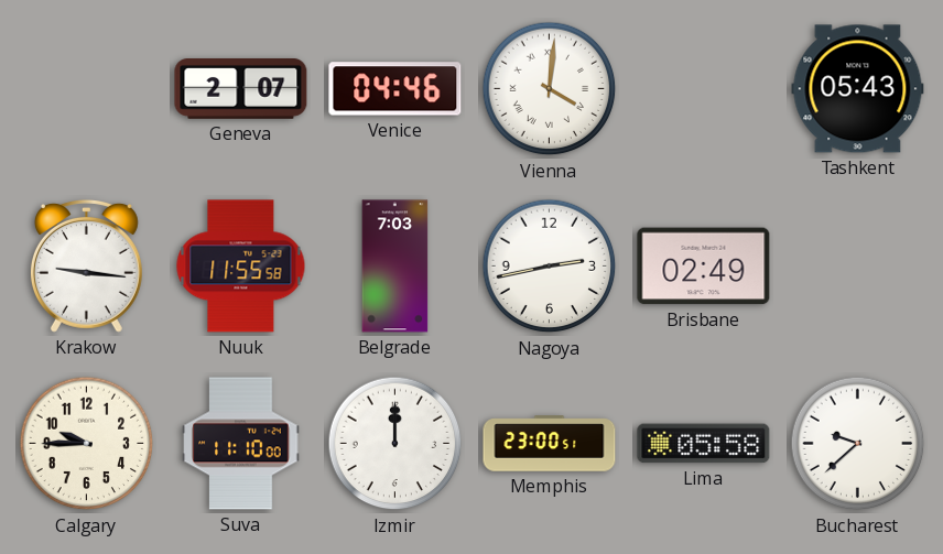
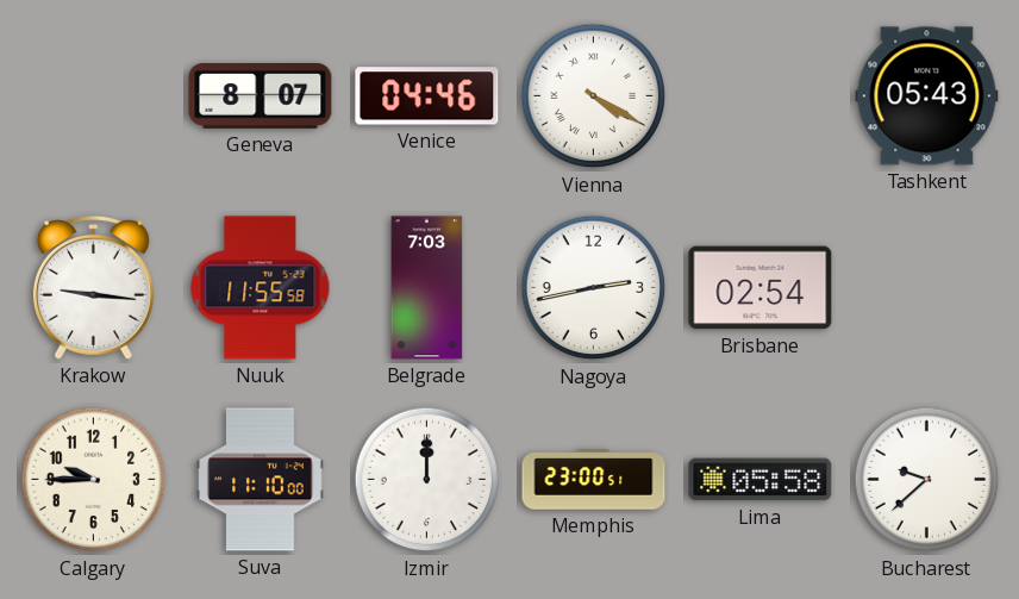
Geneva: 2:07 -> 8:07 (261, 96)
Vienna: 4:01 -> 4:20 (594, 96)
Brisbane: 02:49 -> 02:54 (761, 288)
